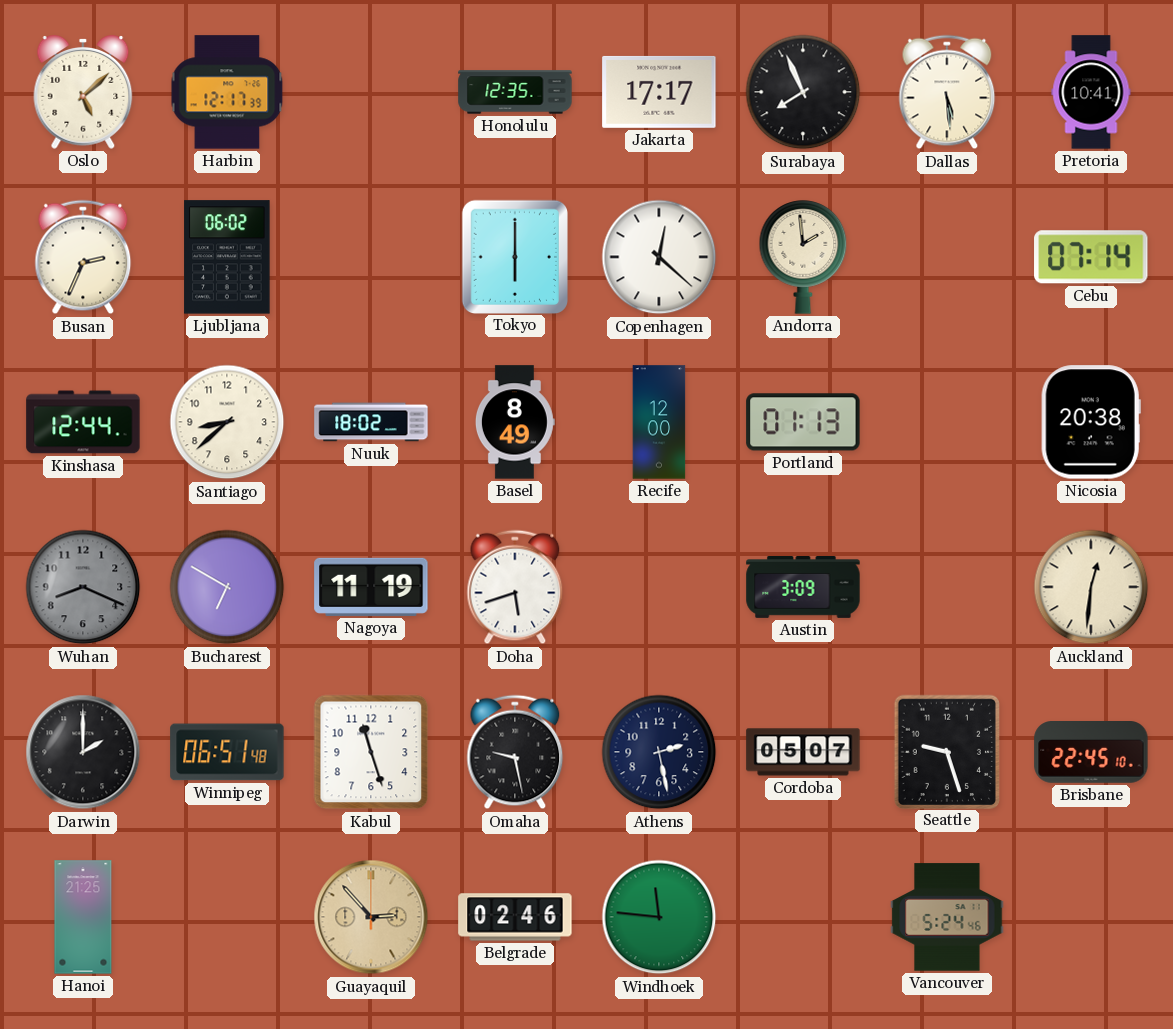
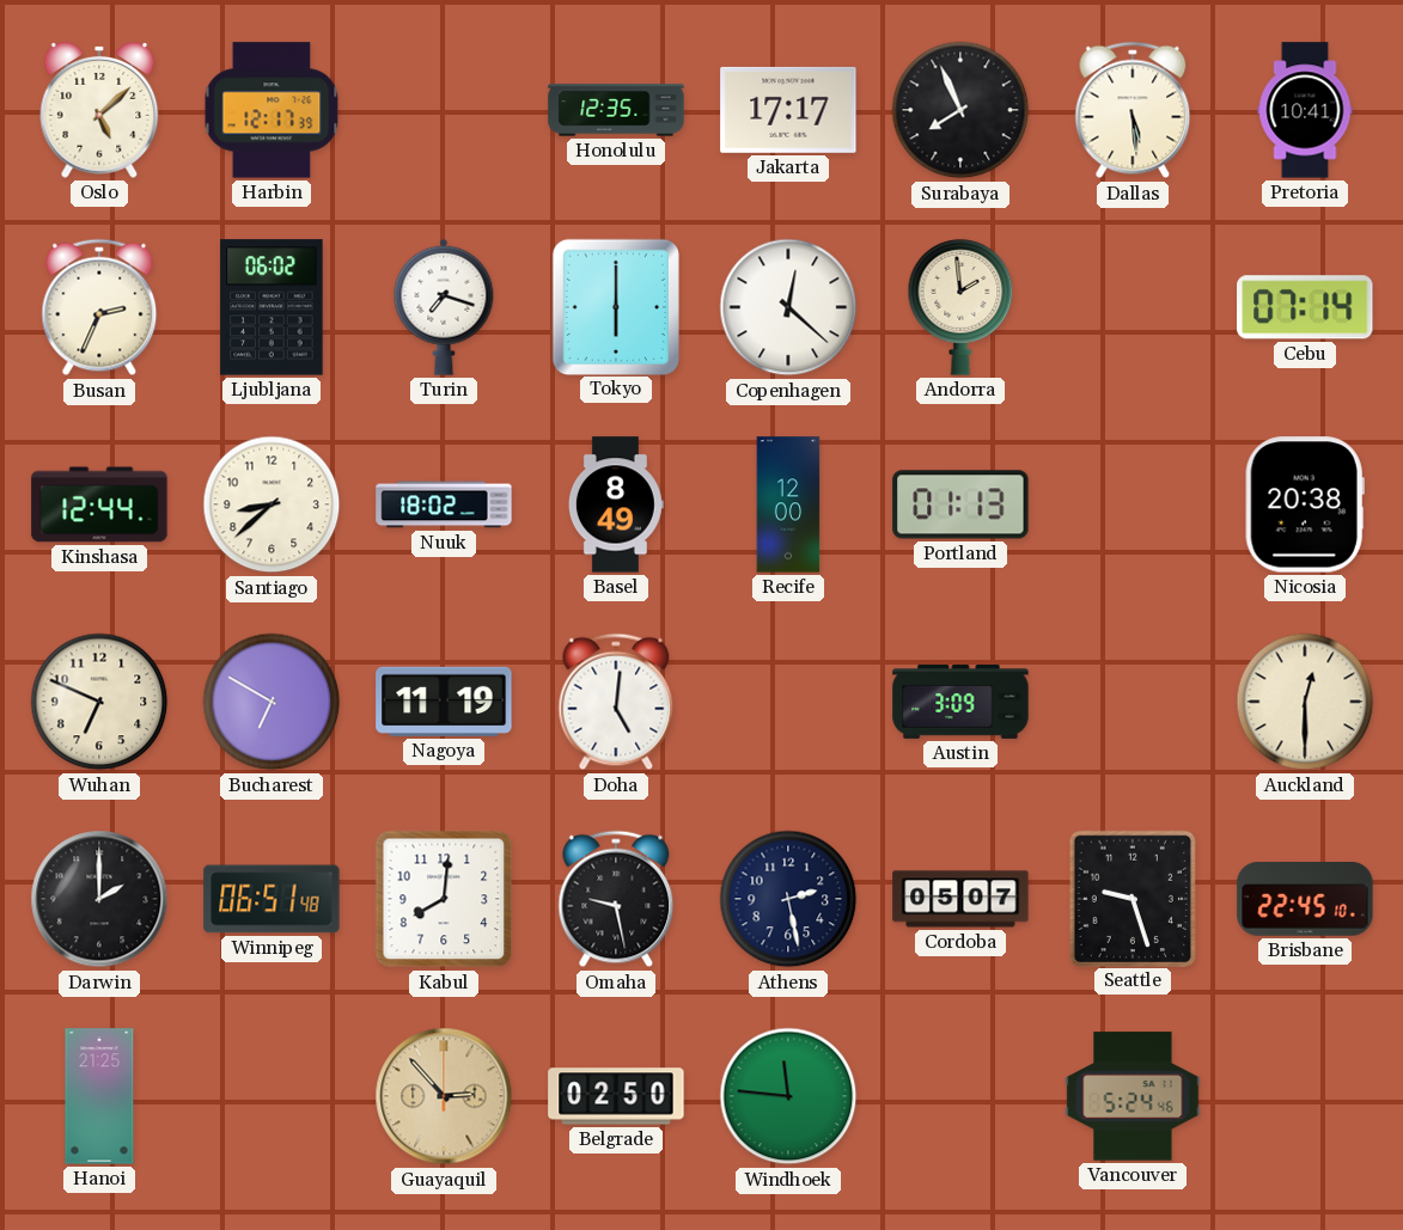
Turin: none -> 7:18 (444, 307)
Wuhan: 8:19 -> 6:49 (99, 702)
Wuhan dial: grey -> cream (99, 702)
Doha: 5:42 -> 5:01 (616, 702)
Auckland: 12:31 -> 12:30 (1305, 702)
Kabul: 11:27 -> 8:01 (444, 899)
Belgrade: 02:46 -> 02:50 (616, 1096)
